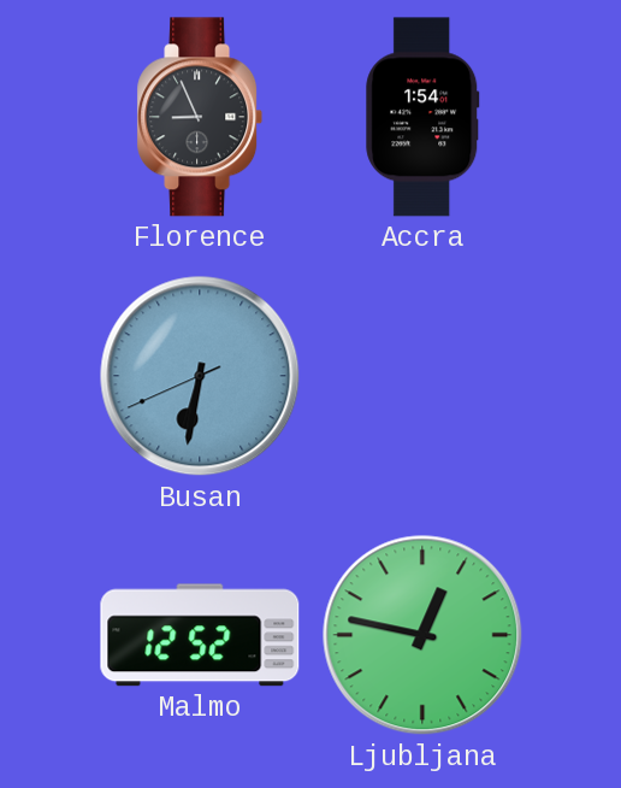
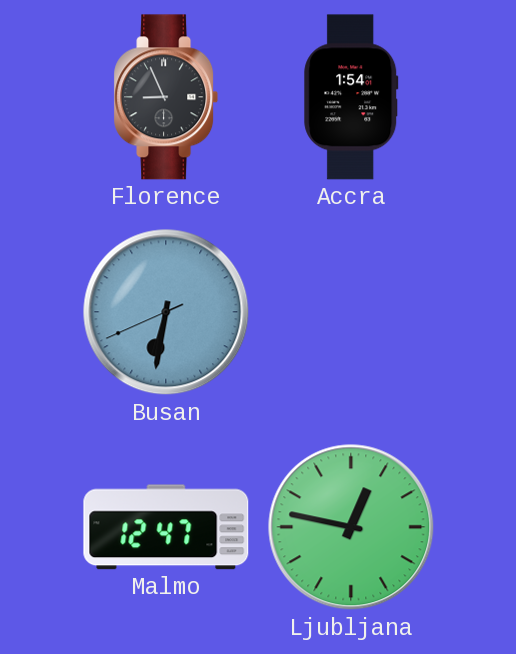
Malmo: 12:52 -> 12:47 (166, 527)
